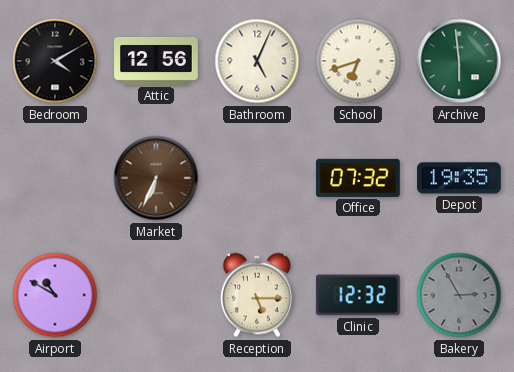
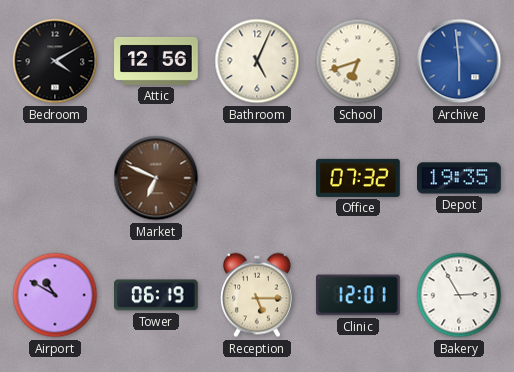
Archive dial: green -> blue (459, 61)
Market: 6:34 -> 6:49 (156, 178)
Tower: none -> 06:19 (157, 295)
Clinic: 12:32 -> 12:01 (359, 295)
Bakery dial: grey -> white (459, 295)
